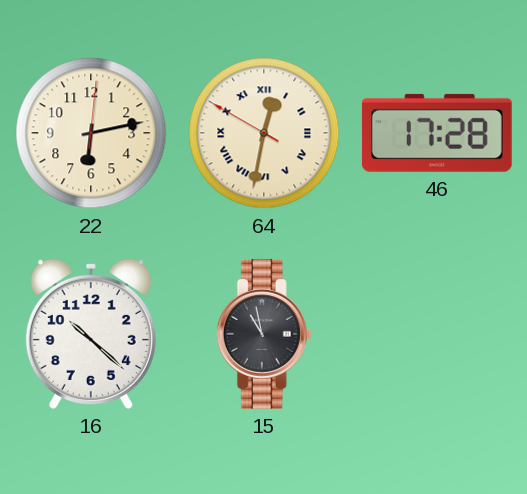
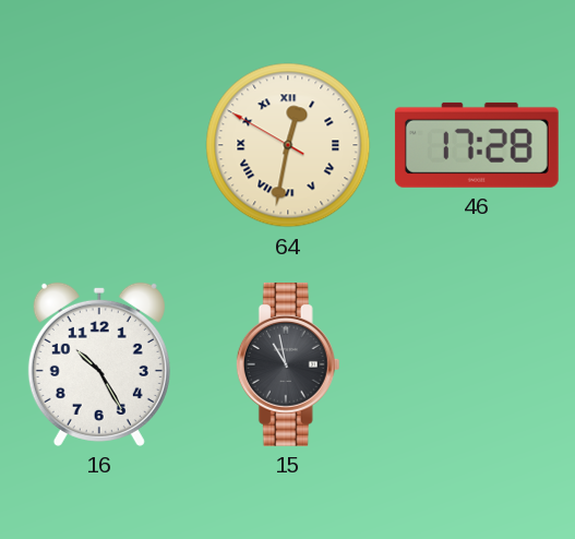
22: 6:13 -> none (91, 133)
16: 10:22 -> 10:25 (99, 364)
